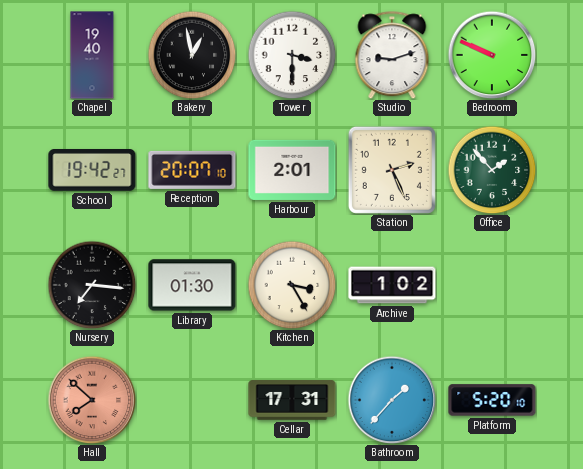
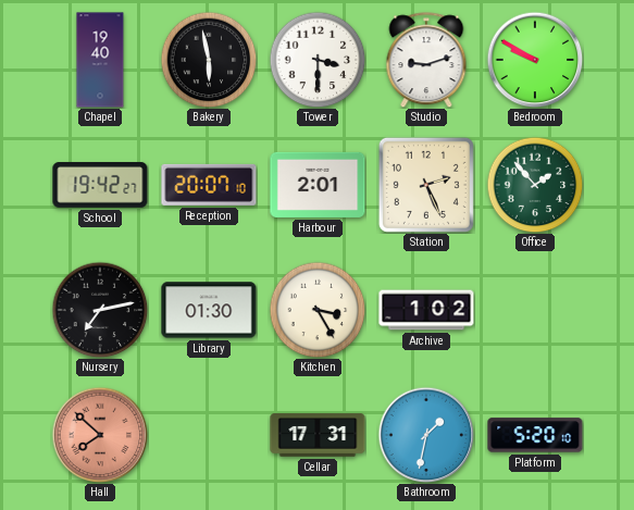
Bakery: 12:58 -> 5:58 (209, 60)
Bedroom: 9:49 -> 9:50 (535, 60)
Nursery: 7:16 -> 7:13 (100, 310)
Bathroom: 1:37 -> 1:32 (426, 435)
